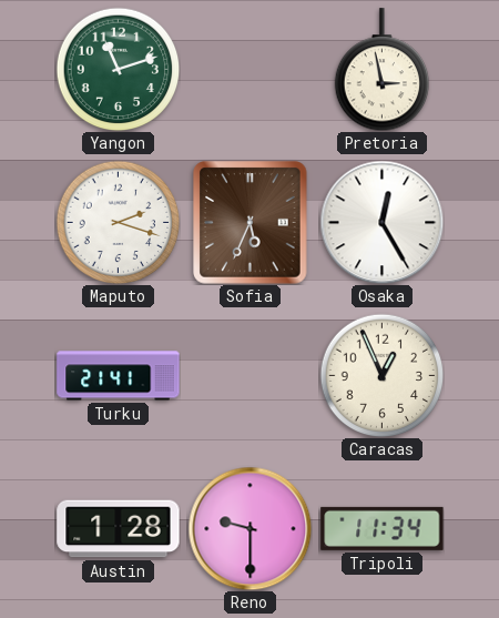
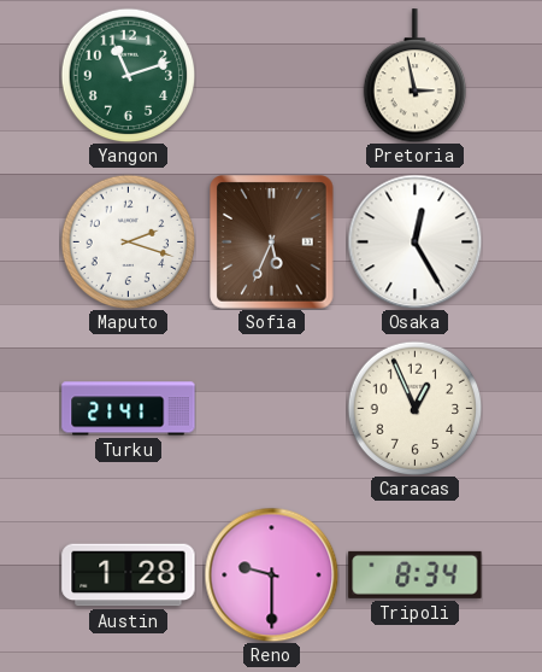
Tripoli: 11:34 -> 8:34 (416, 574)
